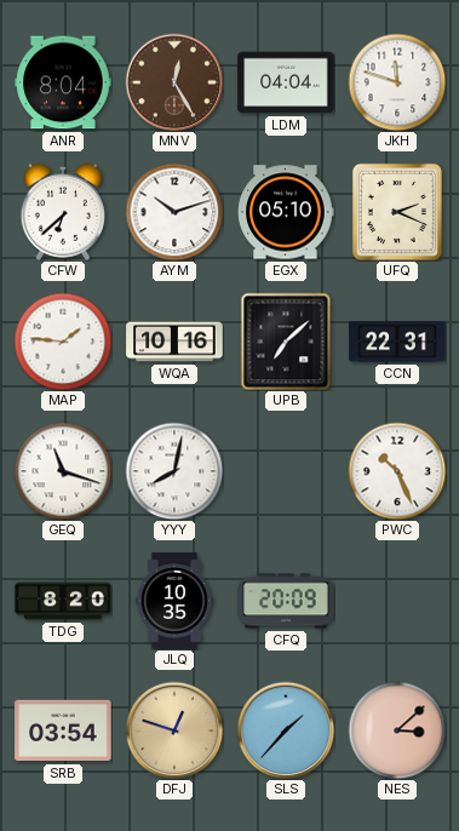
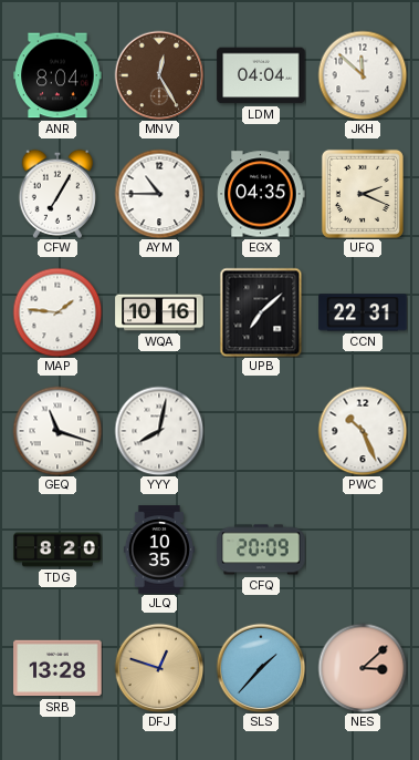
JKH: 11:48 -> 11:52 (363, 75)
CFW: 6:38 -> 7:05 (56, 194)
AYM: 10:12 -> 10:45 (159, 194)
EGX: 05:10 -> 04:35 (261, 194)
SRB: 03:54 -> 13:28 (57, 668)
